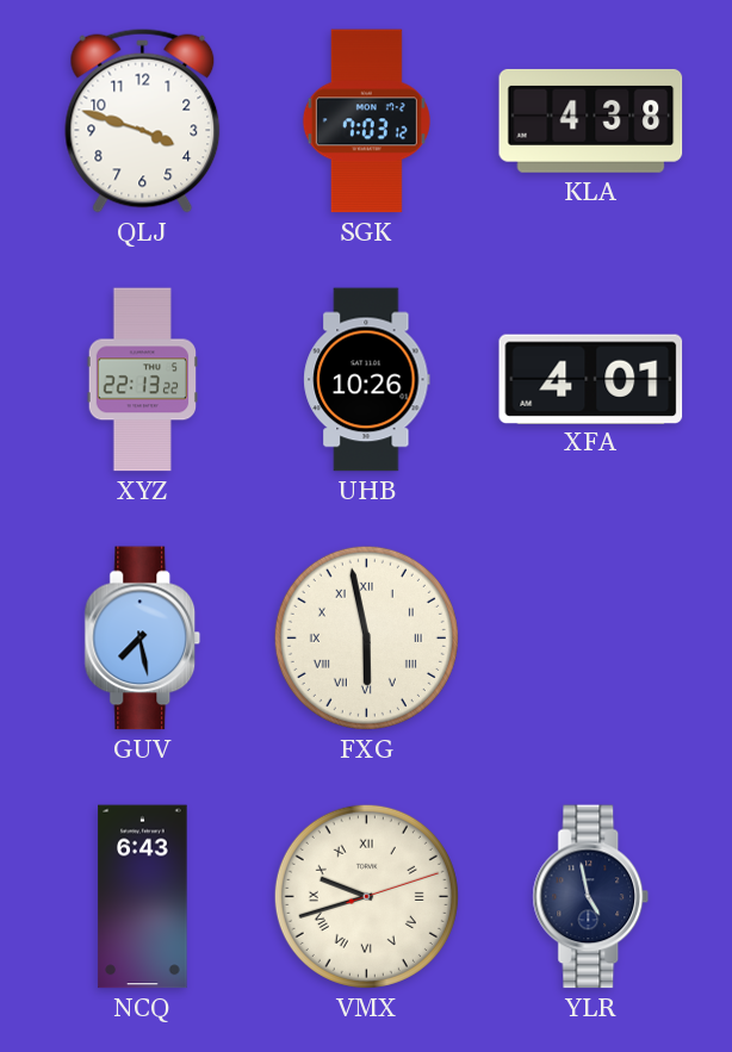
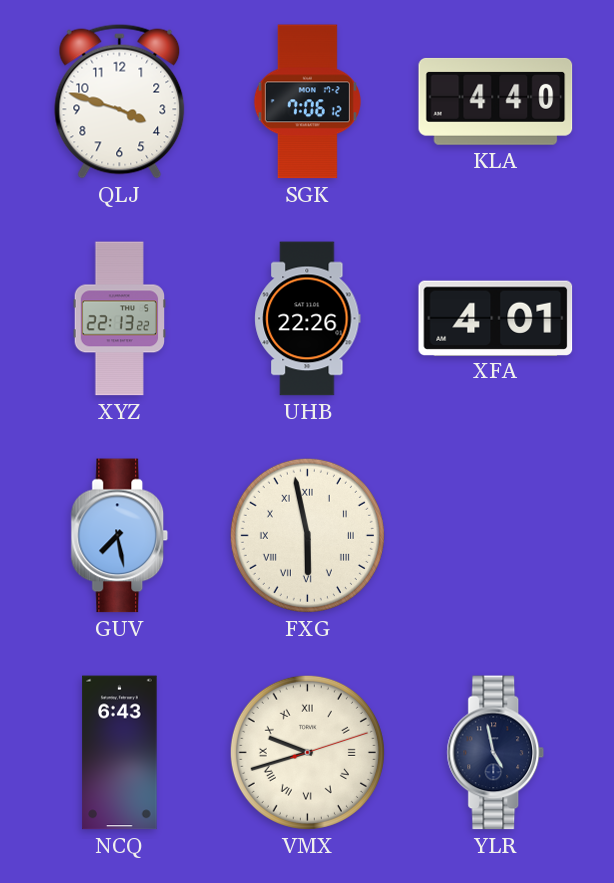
SGK: 7:03 -> 7:06 (307, 102)
KLA: 4:38 -> 4:40 (496, 101)
UHB: 10:26 -> 22:26 (308, 319)
